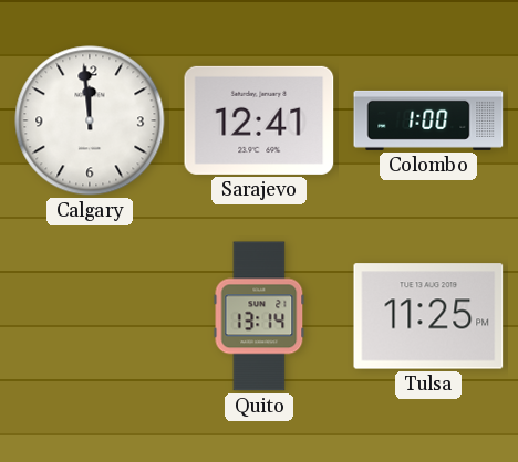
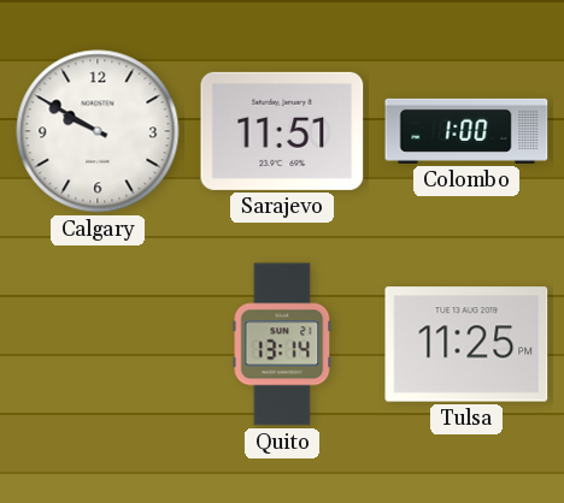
Calgary: 11:59 -> 9:50 (98, 131)
Sarajevo: 12:41 -> 11:51 (282, 131)
